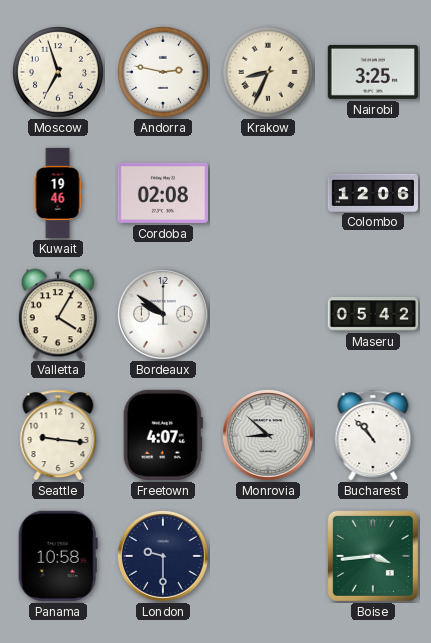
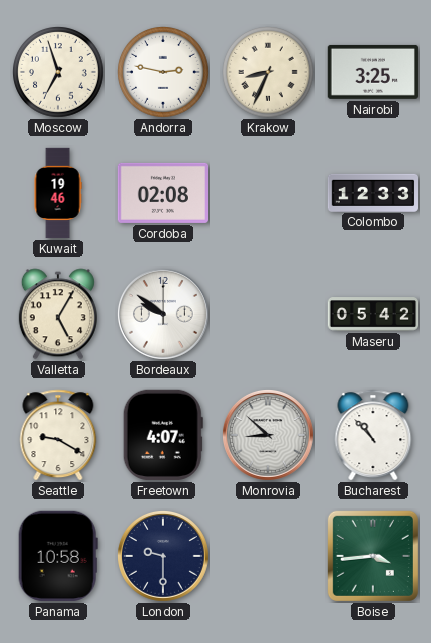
Colombo: 12:06 -> 12:33 (373, 192)
Valletta: 4:05 -> 5:05 (58, 314)
Seattle: 9:16 -> 9:20 (58, 435)
